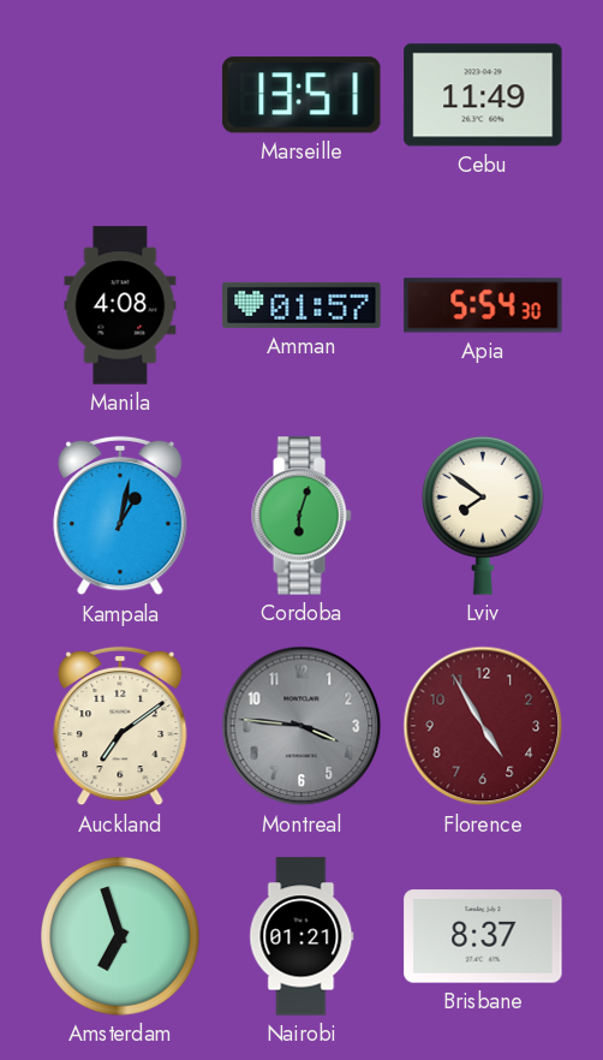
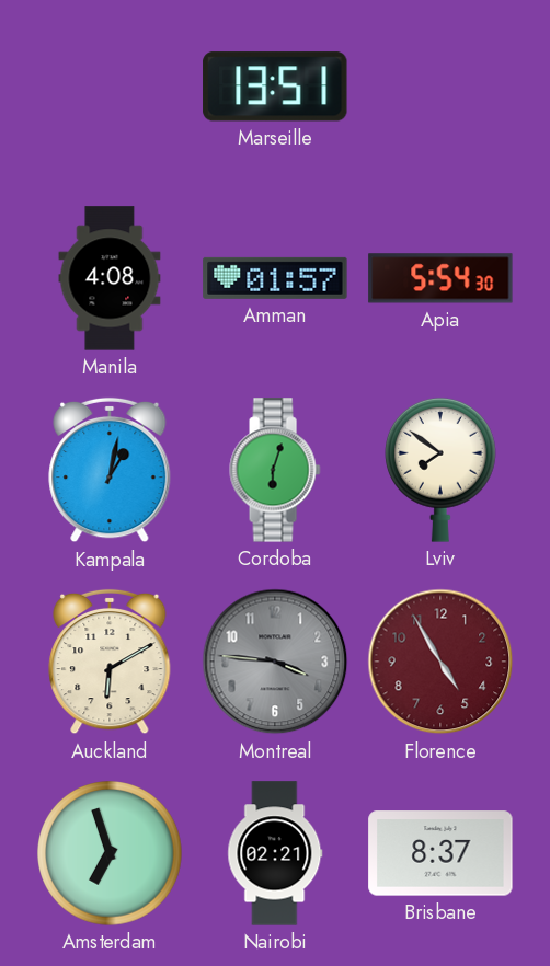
Cebu: 11:49 -> none (483, 95)
Auckland: 7:09 -> 6:10 (110, 662)
Nairobi: 01:21 -> 02:21 (275, 853)
